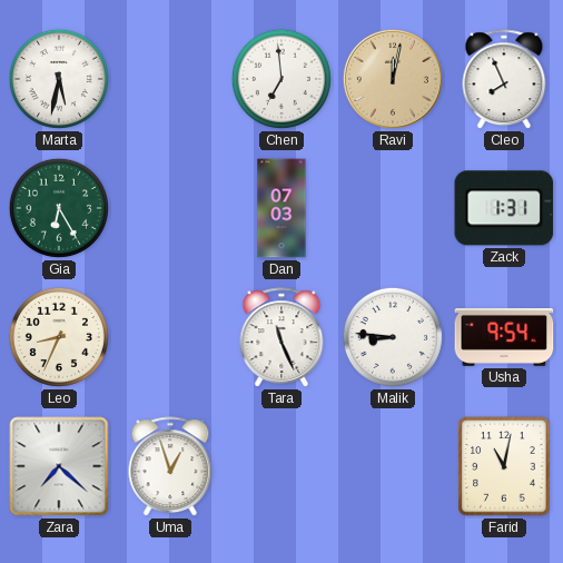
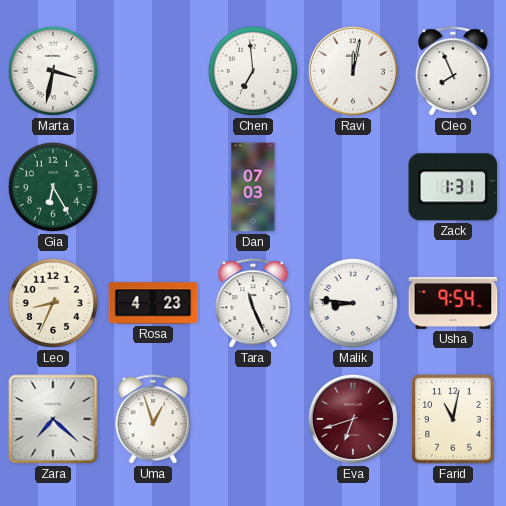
Marta: 5:32 -> 3:32 (53, 71)
Ravi dial: champagne -> white (353, 71)
Rosa: none -> 4:23 (153, 303)
Eva: none -> 6:42 (353, 419)
